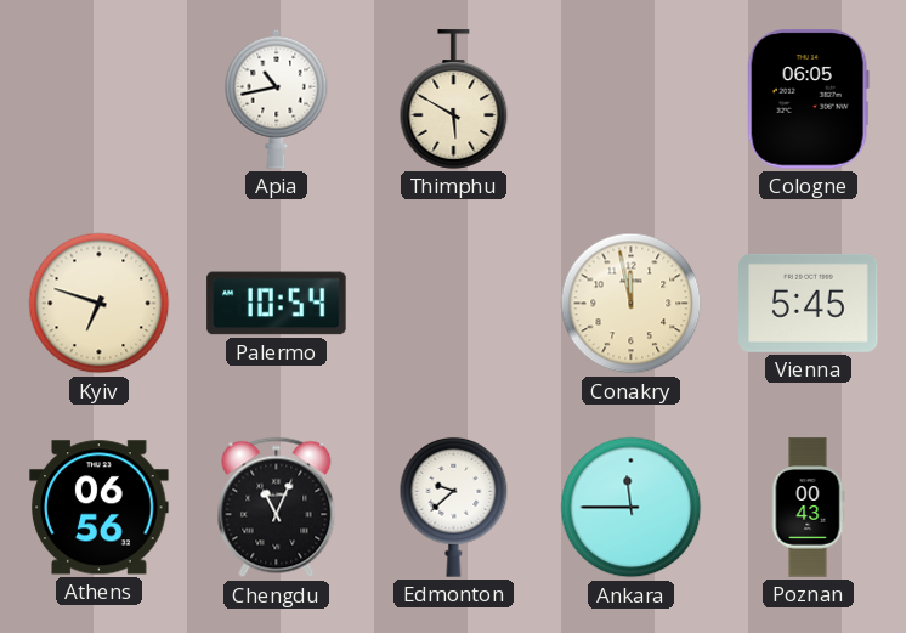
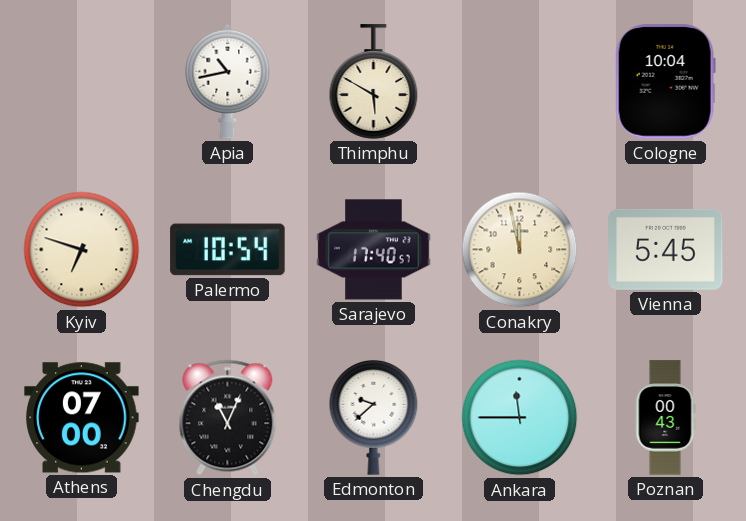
Cologne: 06:05 -> 10:04 (665, 82)
Sarajevo: none -> 17:40 (374, 250)
Athens: 06:56 -> 07:00 (82, 418)
